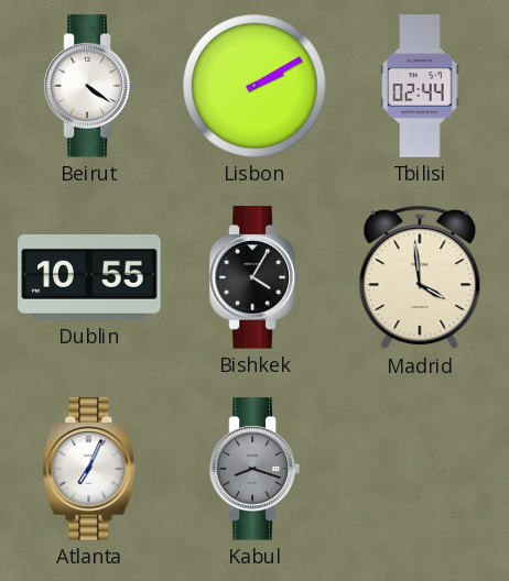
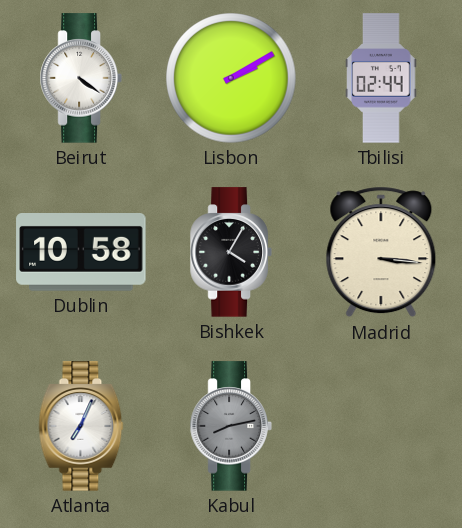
Dublin: 10:55 -> 10:58 (81, 253)
Madrid: 3:59 -> 3:16 (381, 252)
Kabul: 8:18 -> 8:13 (231, 426)
